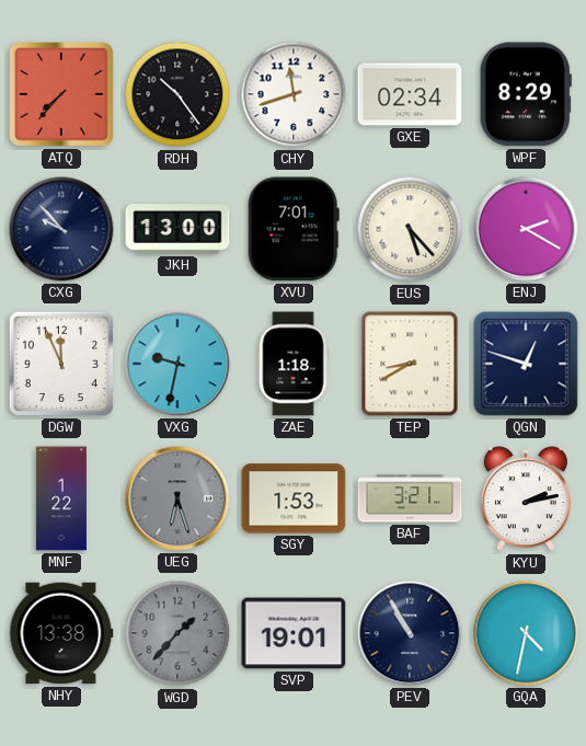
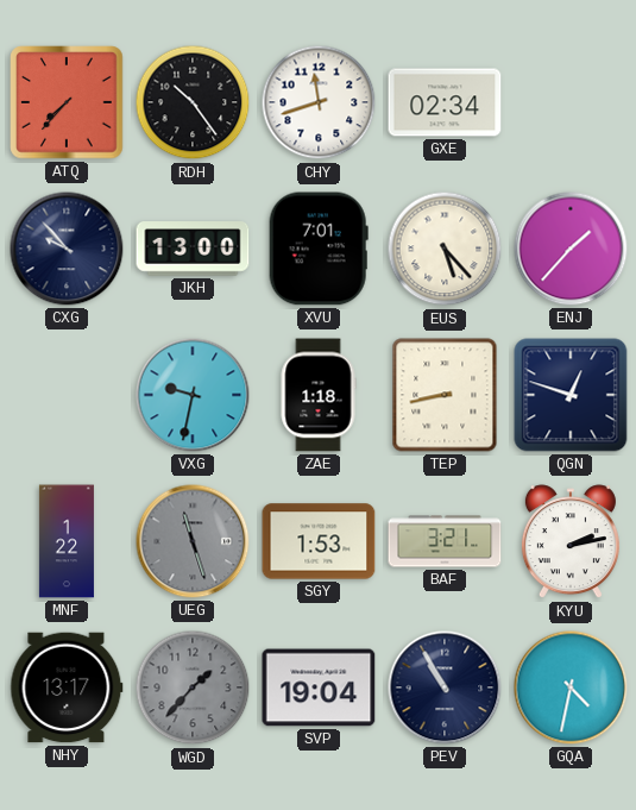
WPF: 8:29 -> none (526, 94)
ENJ: 2:20 -> 1:37 (571, 249)
DGW: 11:56 -> none (61, 364)
TEP: 8:40 -> 8:43 (445, 395)
UEG: 6:27 -> 11:27 (193, 541)
NHY: 13:38 -> 13:17 (67, 687)
SVP: 19:01 -> 19:04 (319, 687)
